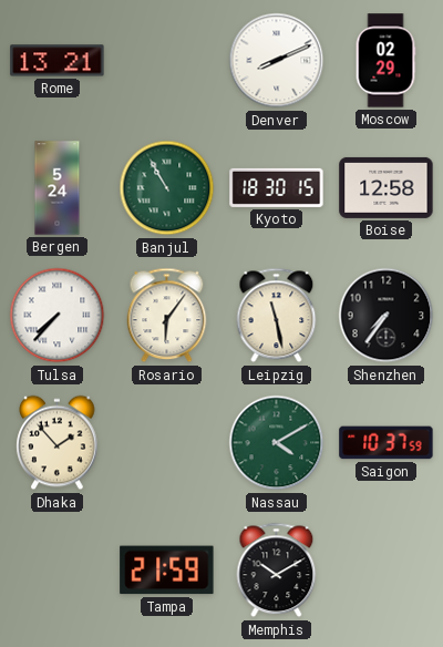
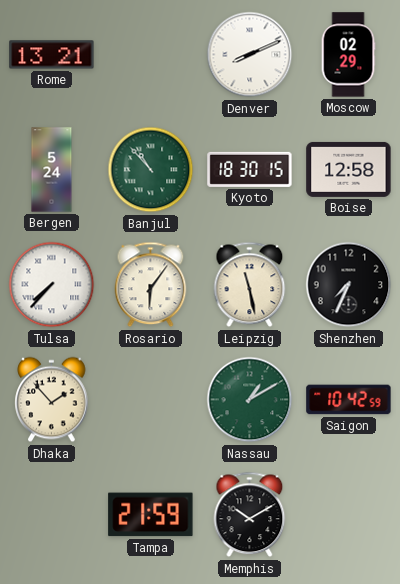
Banjul: 10:55 -> 10:53 (151, 170)
Shenzhen: 7:36 -> 7:34 (349, 285)
Nassau: 4:10 -> 1:10 (250, 400)
Saigon: 10:37 -> 10:42 (349, 400)
